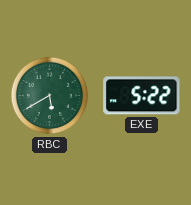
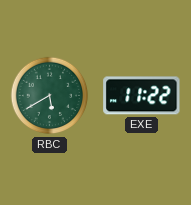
EXE: 5:22 -> 11:22 (142, 96)
